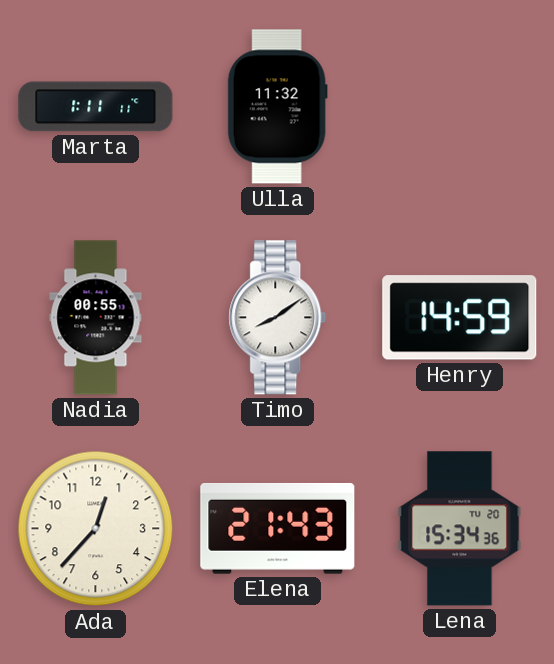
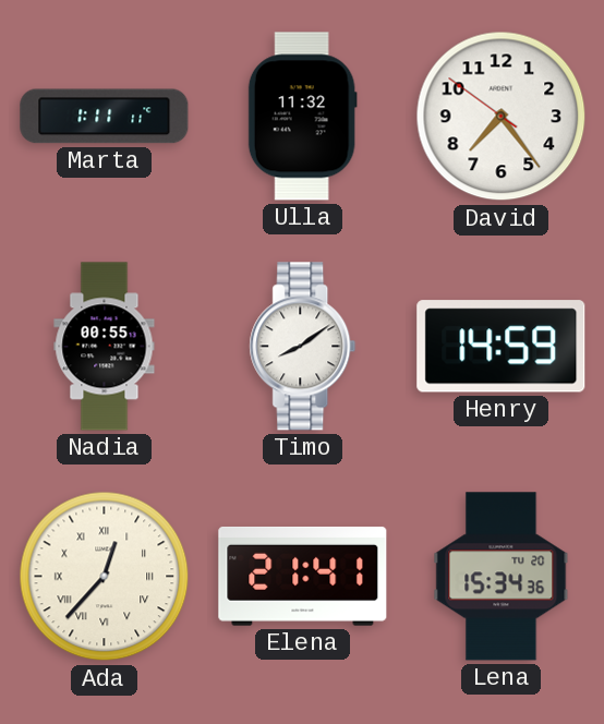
David: none -> 7:23 (502, 117)
Ada numerals: Arabic -> Roman (105, 577)
Elena: 21:43 -> 21:41 (303, 576)
